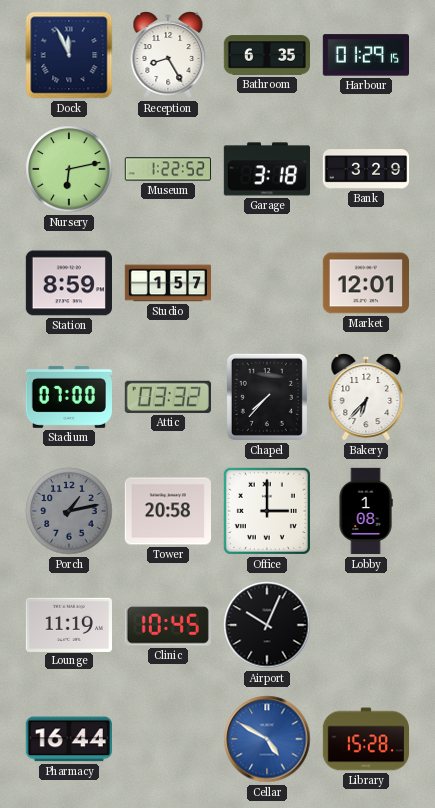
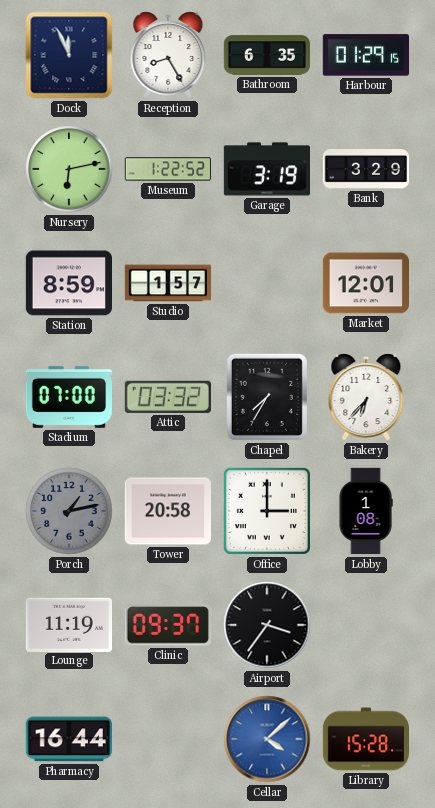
Garage: 3:18 -> 3:19 (266, 169)
Chapel: 7:37 -> 7:35 (267, 397)
Clinic: 10:45 -> 09:37 (168, 625)
Airport: 10:04 -> 3:36 (267, 625)
Cellar: 4:50 -> 4:08 (267, 739)
